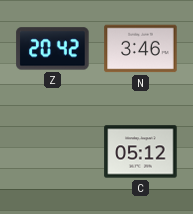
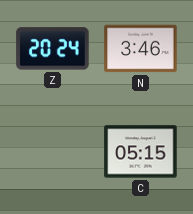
Z: 20:42 -> 20:24 (53, 49)
C: 05:12 -> 05:15 (141, 152)
